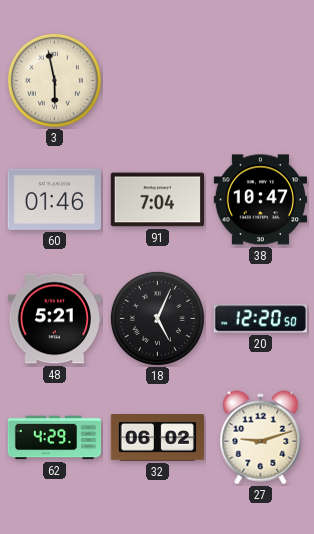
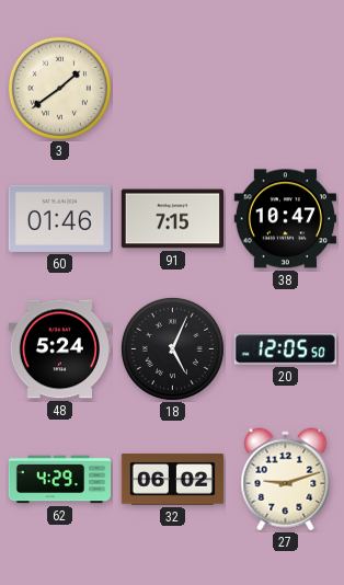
3: 5:58 -> 1:39 (59, 88)
91: 7:04 -> 7:15 (172, 219)
48: 5:21 -> 5:24 (59, 349)
20: 12:20 -> 12:05 (285, 349)
